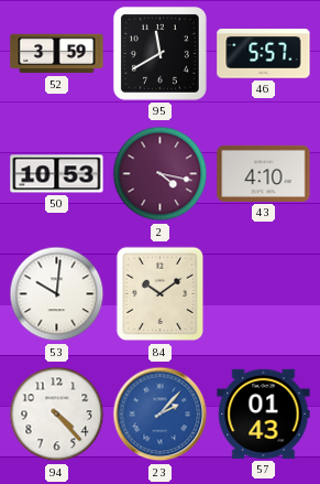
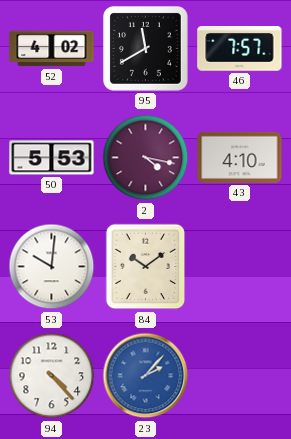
52: 3:59 -> 4:02 (52, 49)
46: 5:57 -> 7:57 (240, 49)
50: 10:53 -> 5:53 (52, 158)
57: 01:43 -> none (264, 413)
